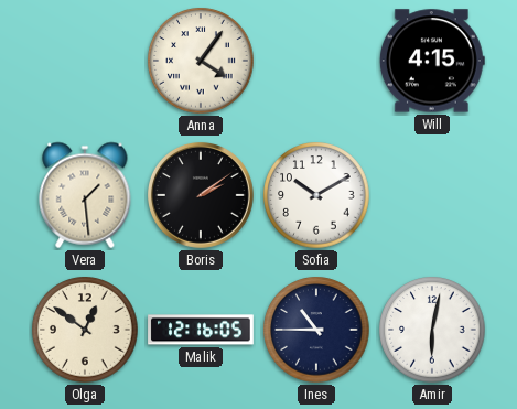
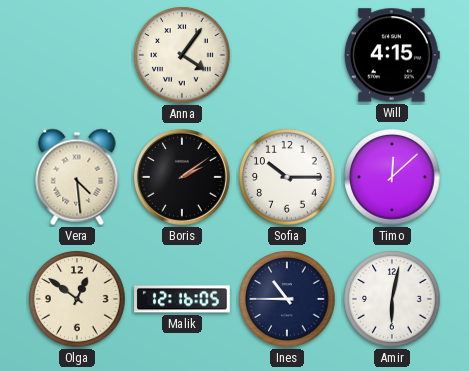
Vera: 1:29 -> 4:29 (77, 177)
Sofia: 10:10 -> 10:15 (287, 177)
Timo: none -> 12:08 (392, 177)
